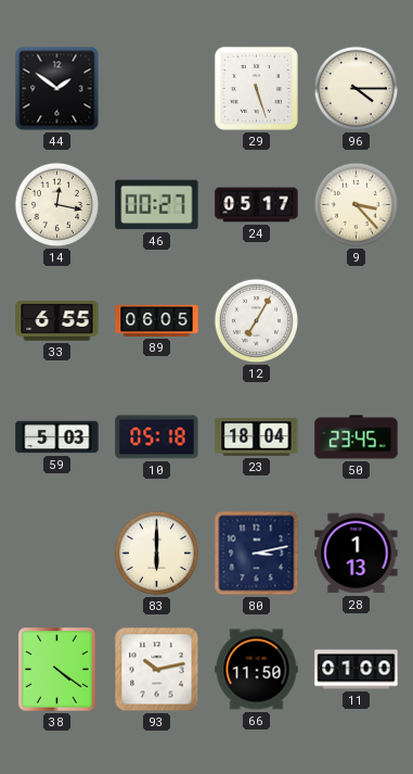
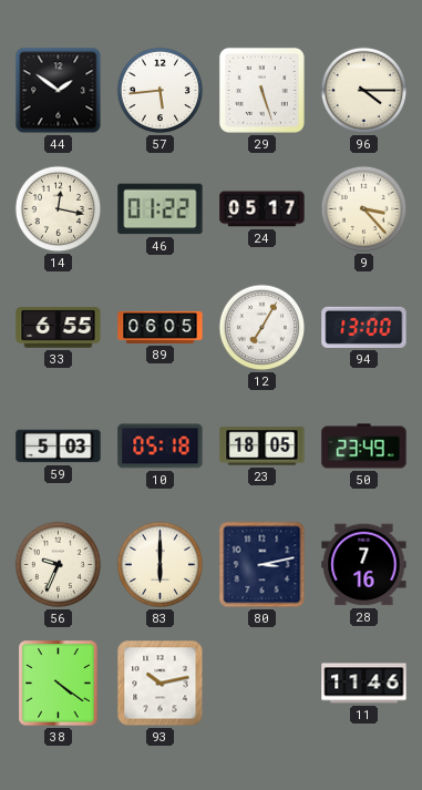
57: none -> 5:44 (161, 91)
46: 00:27 -> 01:22 (161, 209)
94: none -> 13:00 (364, 327)
23: 18:04 -> 18:05 (263, 447)
50: 23:45 -> 23:49 (364, 447)
56: none -> 9:34 (59, 565)
28: 1:13 -> 7:16 (364, 565)
66: 11:50 -> none (257, 670)
11: 01:00 -> 11:46 (364, 684)
